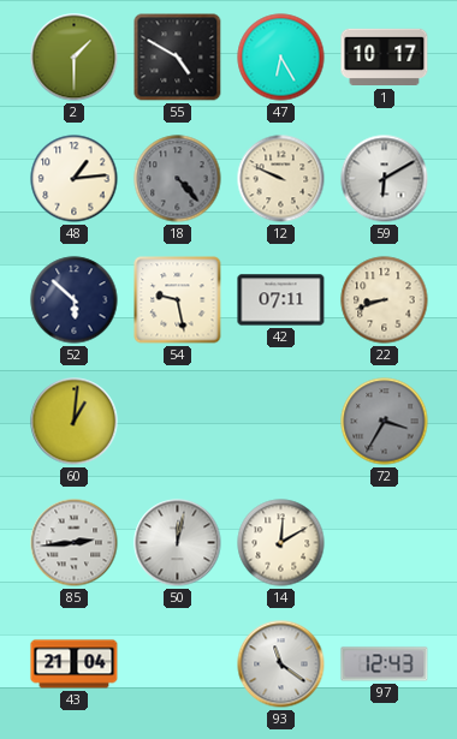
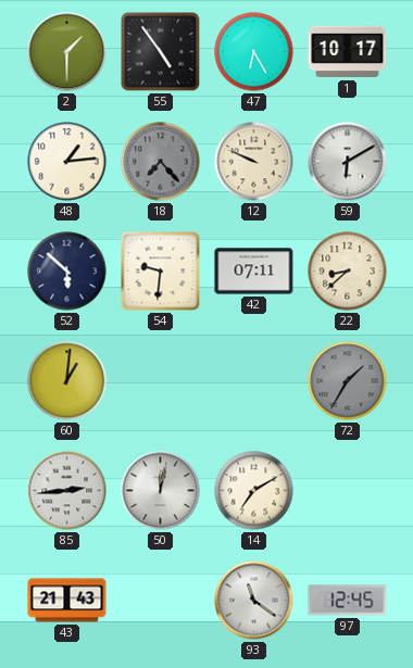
55: 4:50 -> 4:54 (161, 52)
18: 4:23 -> 7:23 (161, 162)
54: 9:28 -> 9:31 (161, 272)
22: 8:42 -> 8:38 (348, 272)
72: 3:35 -> 1:35 (348, 381)
14: 12:10 -> 7:10 (254, 491)
43: 21:04 -> 21:43 (67, 601)
97: 12:43 -> 12:45 (348, 601)
